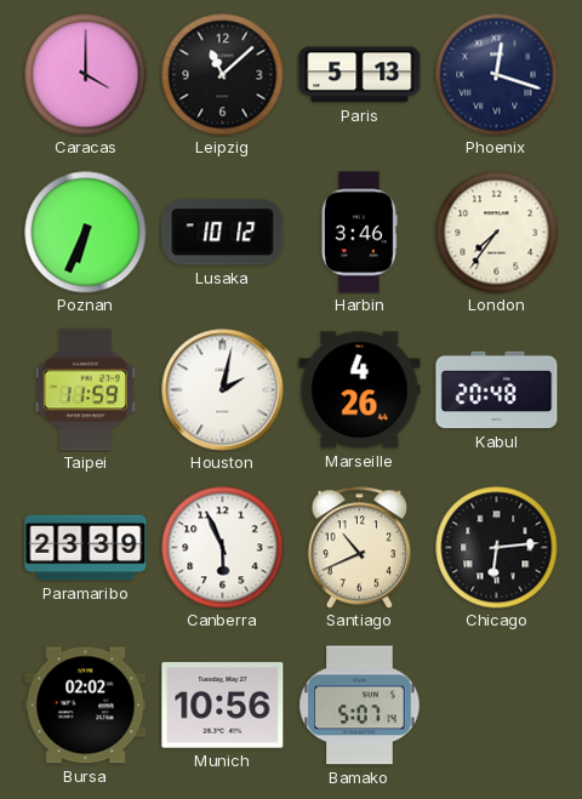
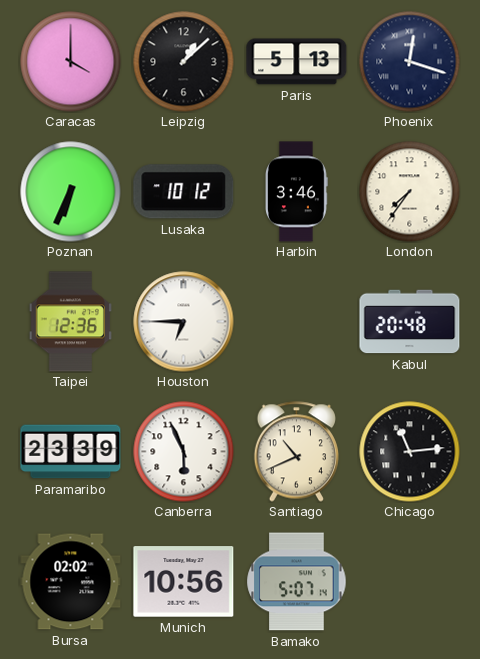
Leipzig: 11:08 -> 1:08 (184, 62)
Taipei: 11:59 -> 12:36 (70, 322)
Houston: 2:02 -> 6:45 (184, 322)
Marseille: 4:26 -> none (360, 390)
Chicago: 6:14 -> 11:14 (410, 452)
